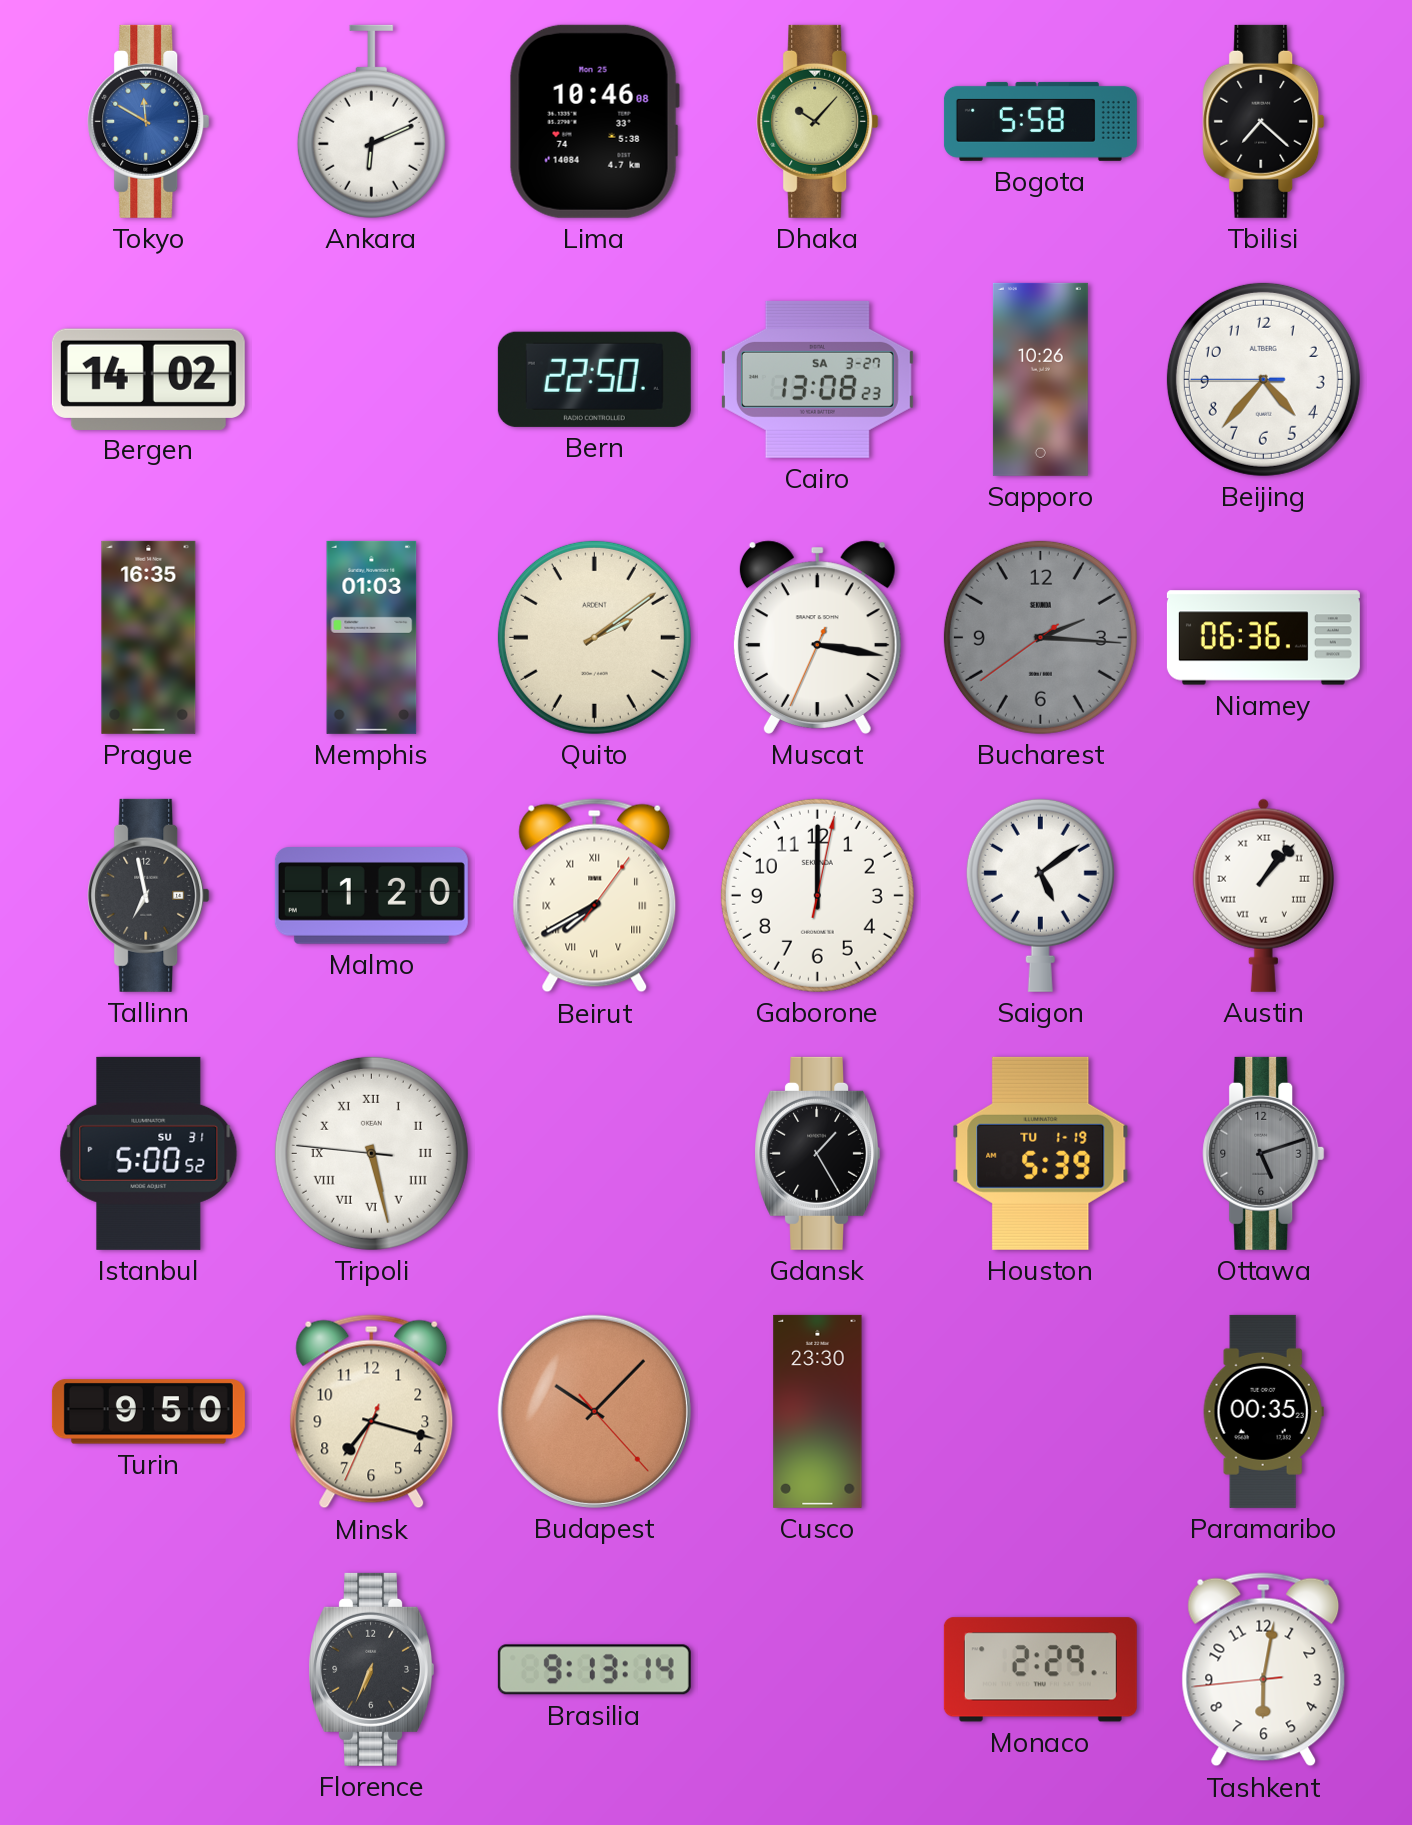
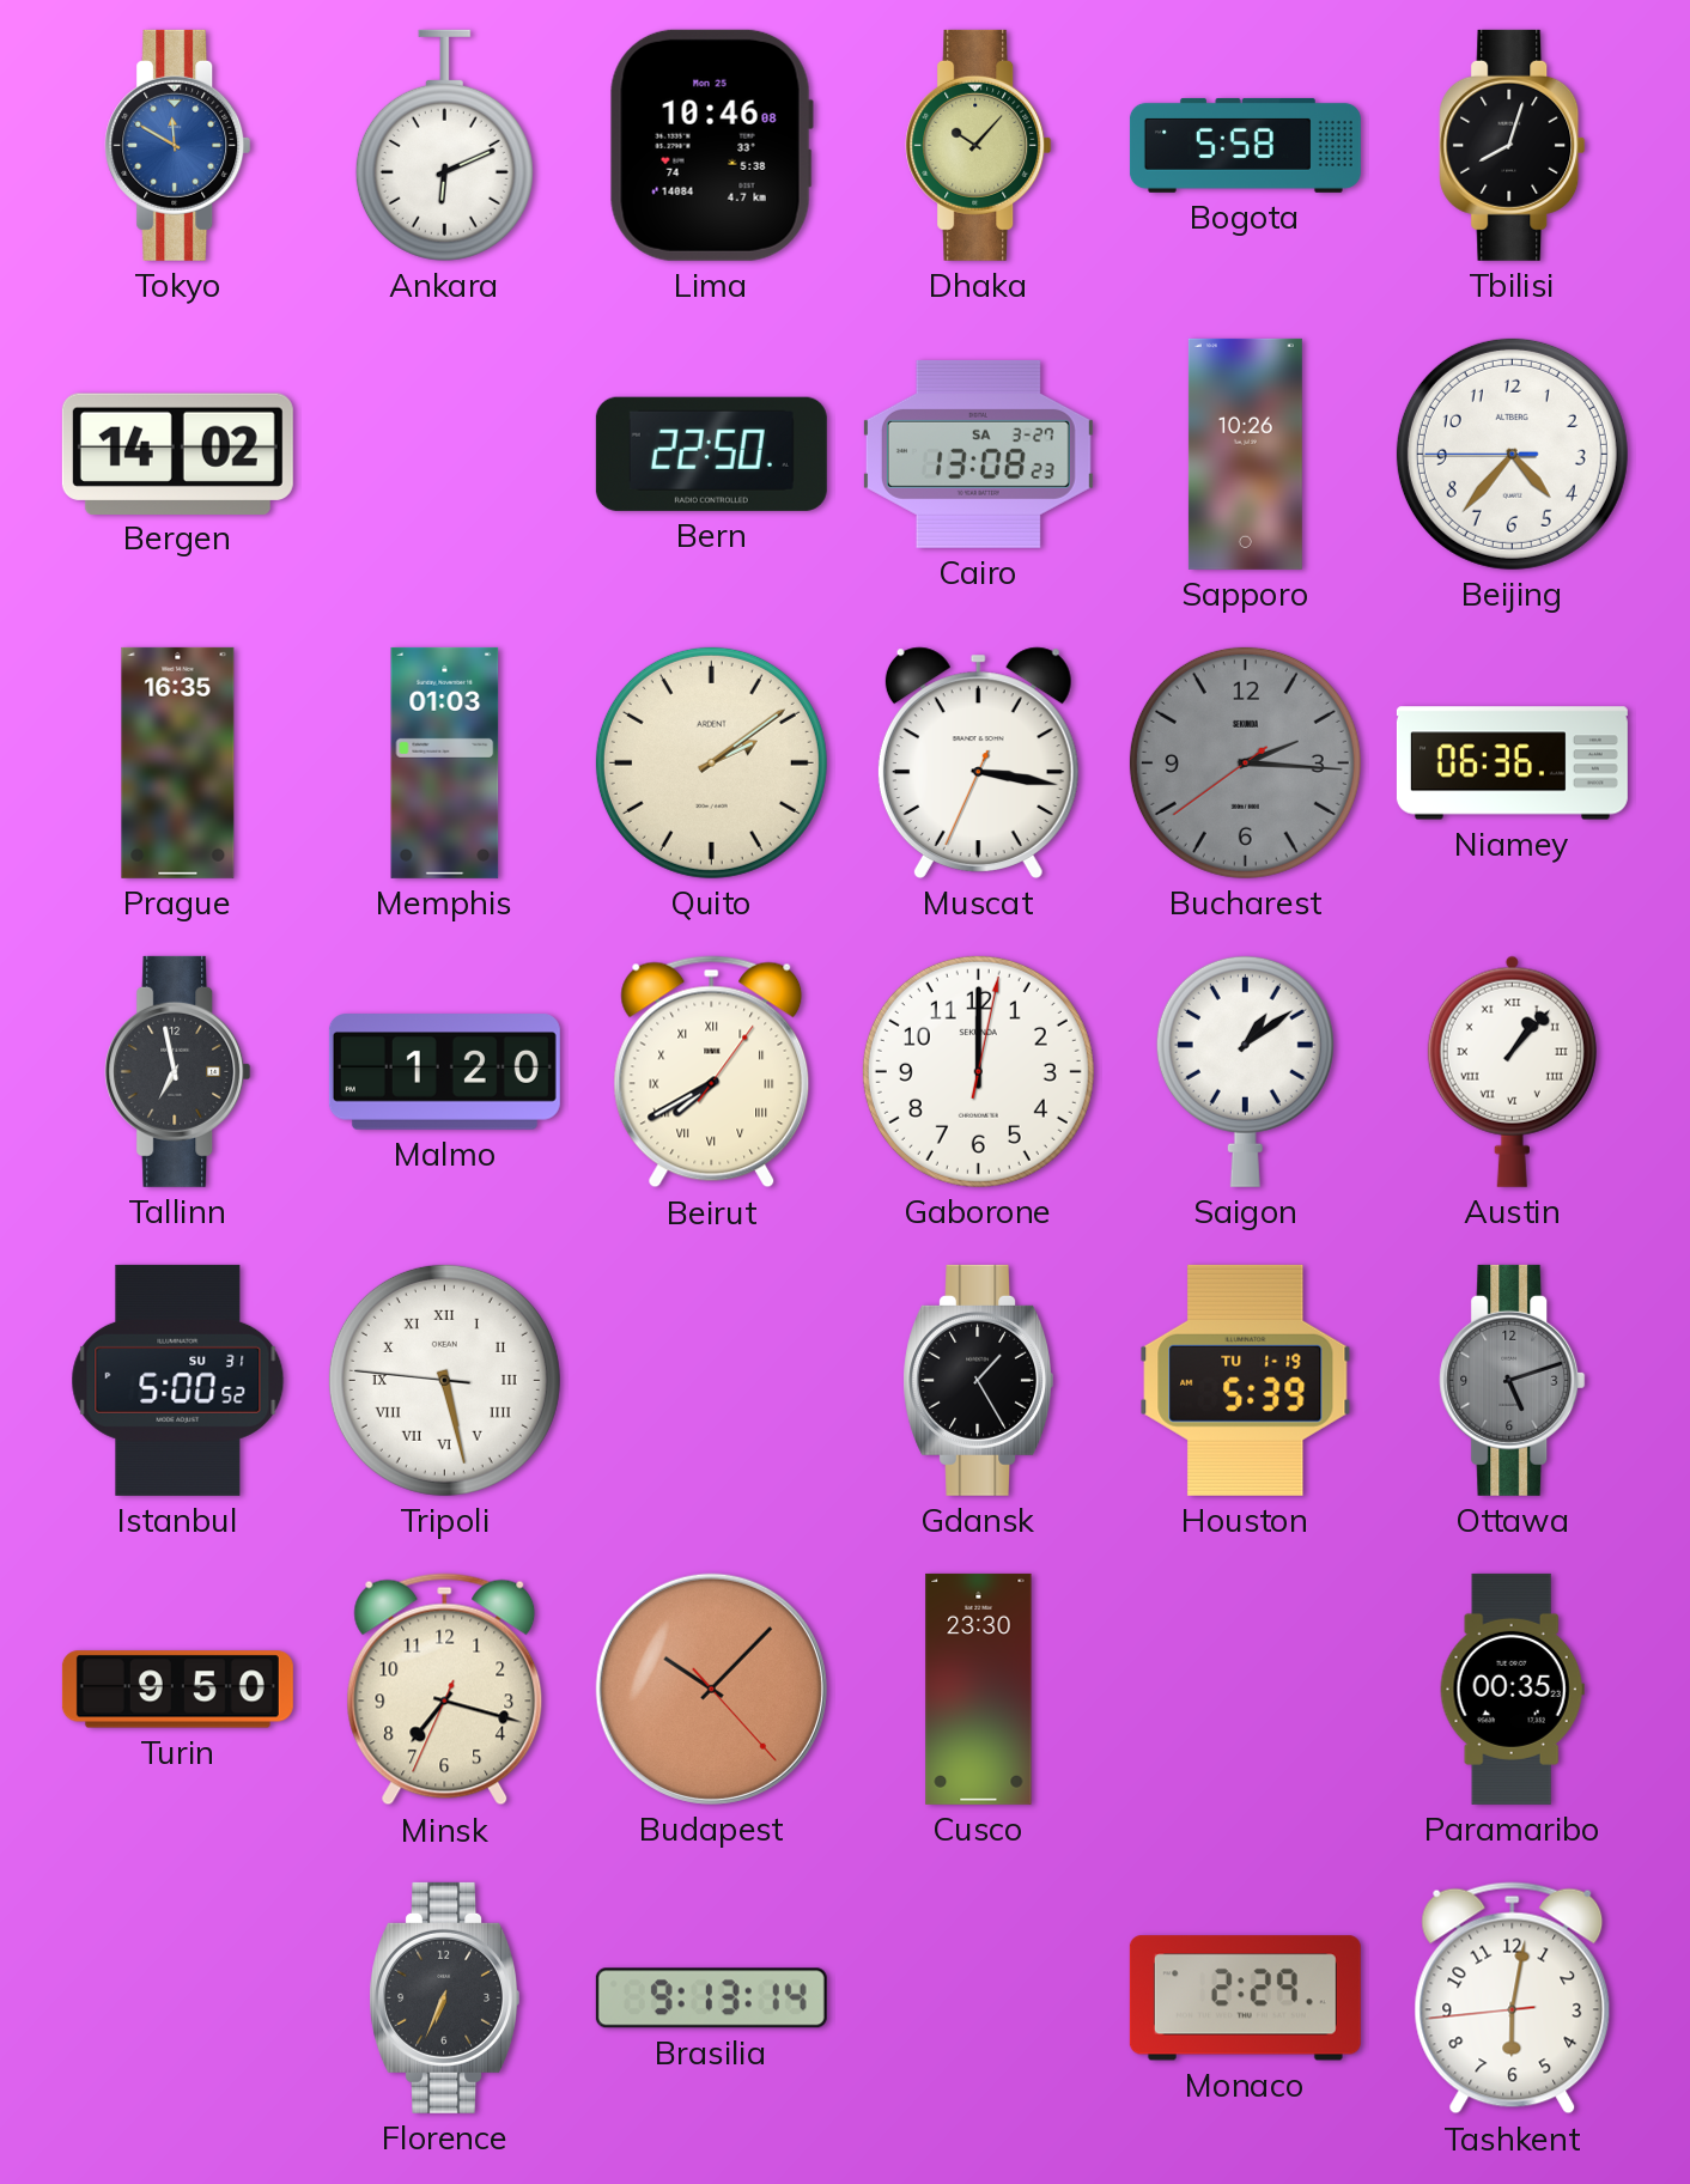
Tbilisi: 7:22 -> 8:03 (1513, 145)
Saigon: 5:09 -> 1:09 (1245, 1071)
